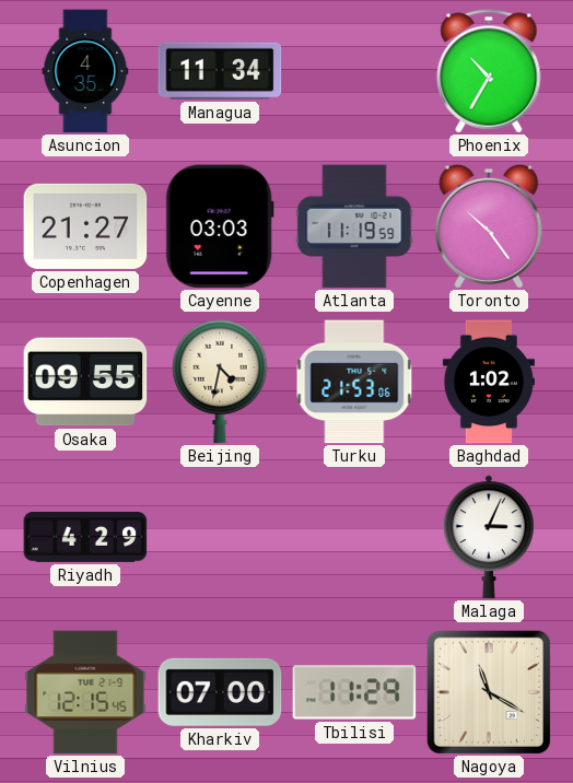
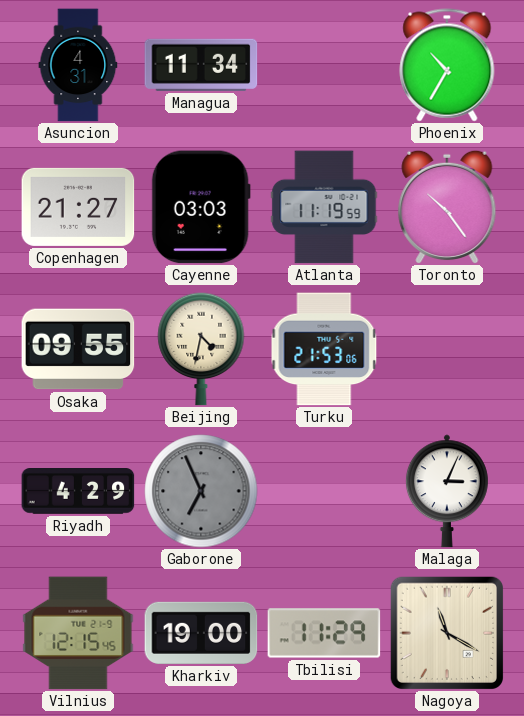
Asuncion: 4:35 -> 4:31 (78, 65)
Baghdad: 1:02 -> none (489, 382)
Gaborone: none -> 6:56 (201, 491)
Kharkiv: 07:00 -> 19:00 (201, 633)
